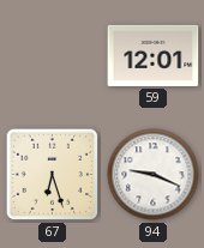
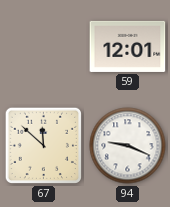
67: 6:27 -> 11:52 (44, 146)
